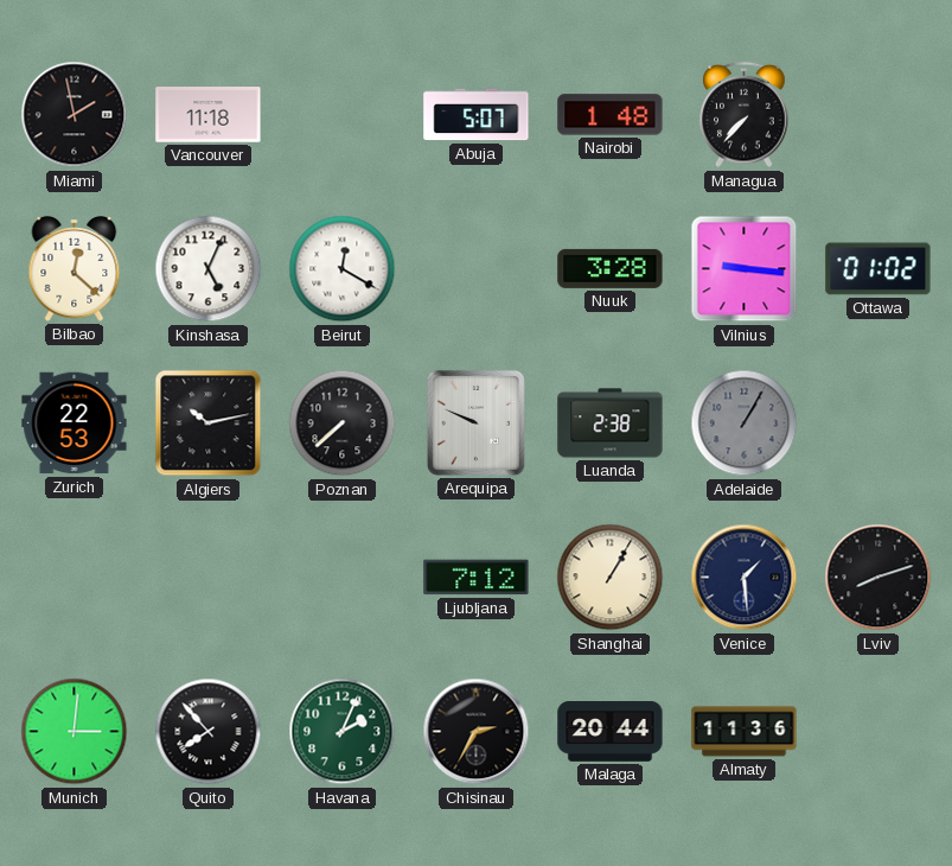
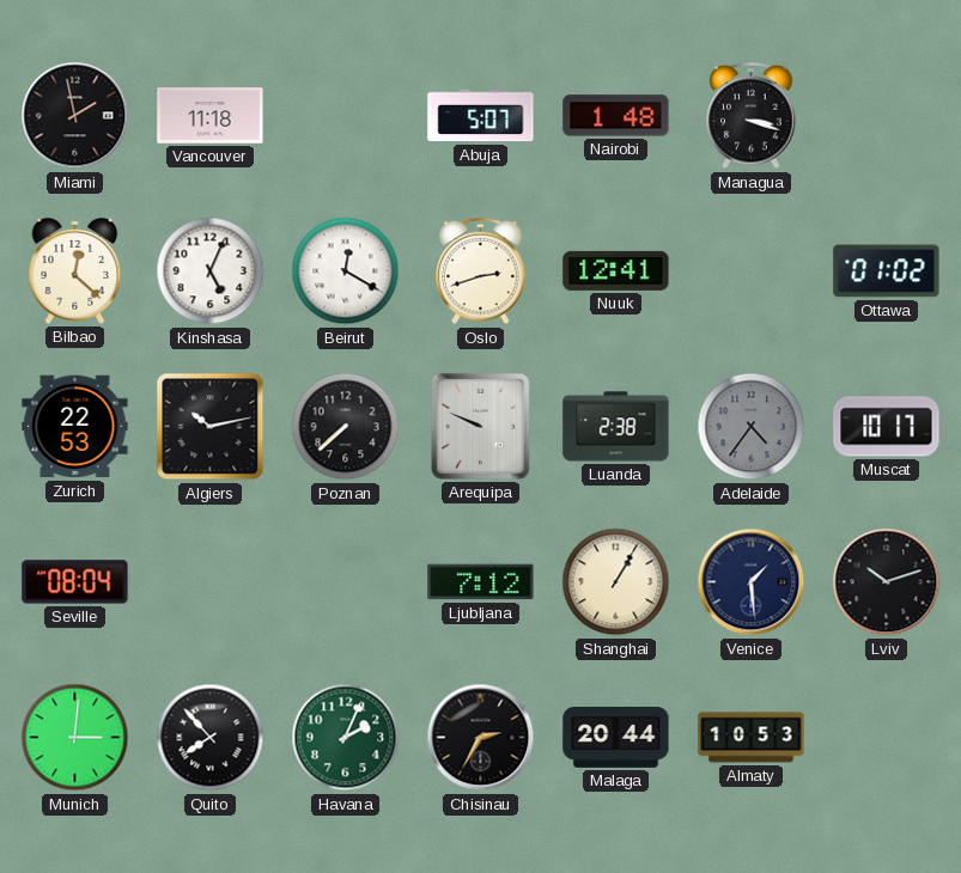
Managua: 7:37 -> 3:18 (752, 116)
Oslo: none -> 2:42 (481, 271)
Nuuk: 3:28 -> 12:41 (616, 270)
Vilnius: 9:16 -> none (745, 269)
Adelaide: 1:05 -> 4:36 (752, 427)
Muscat: none -> 10:17 (887, 427)
Seville: none -> 08:04 (75, 582)
Lviv: 8:12 -> 10:12 (887, 582)
Almaty: 11:36 -> 10:53 (752, 738)
